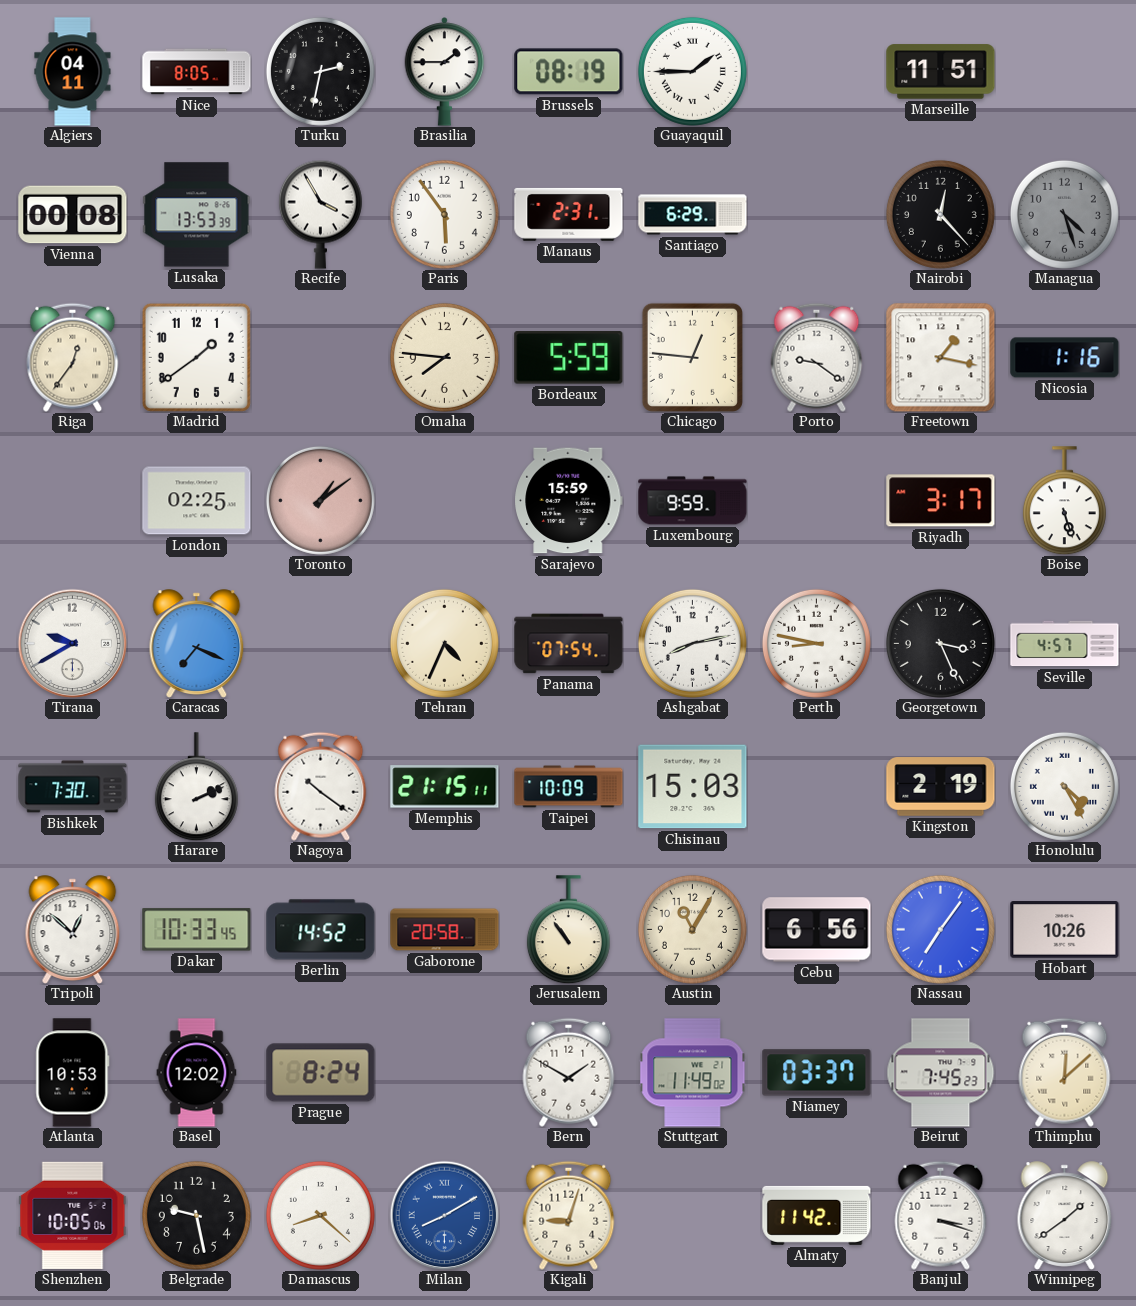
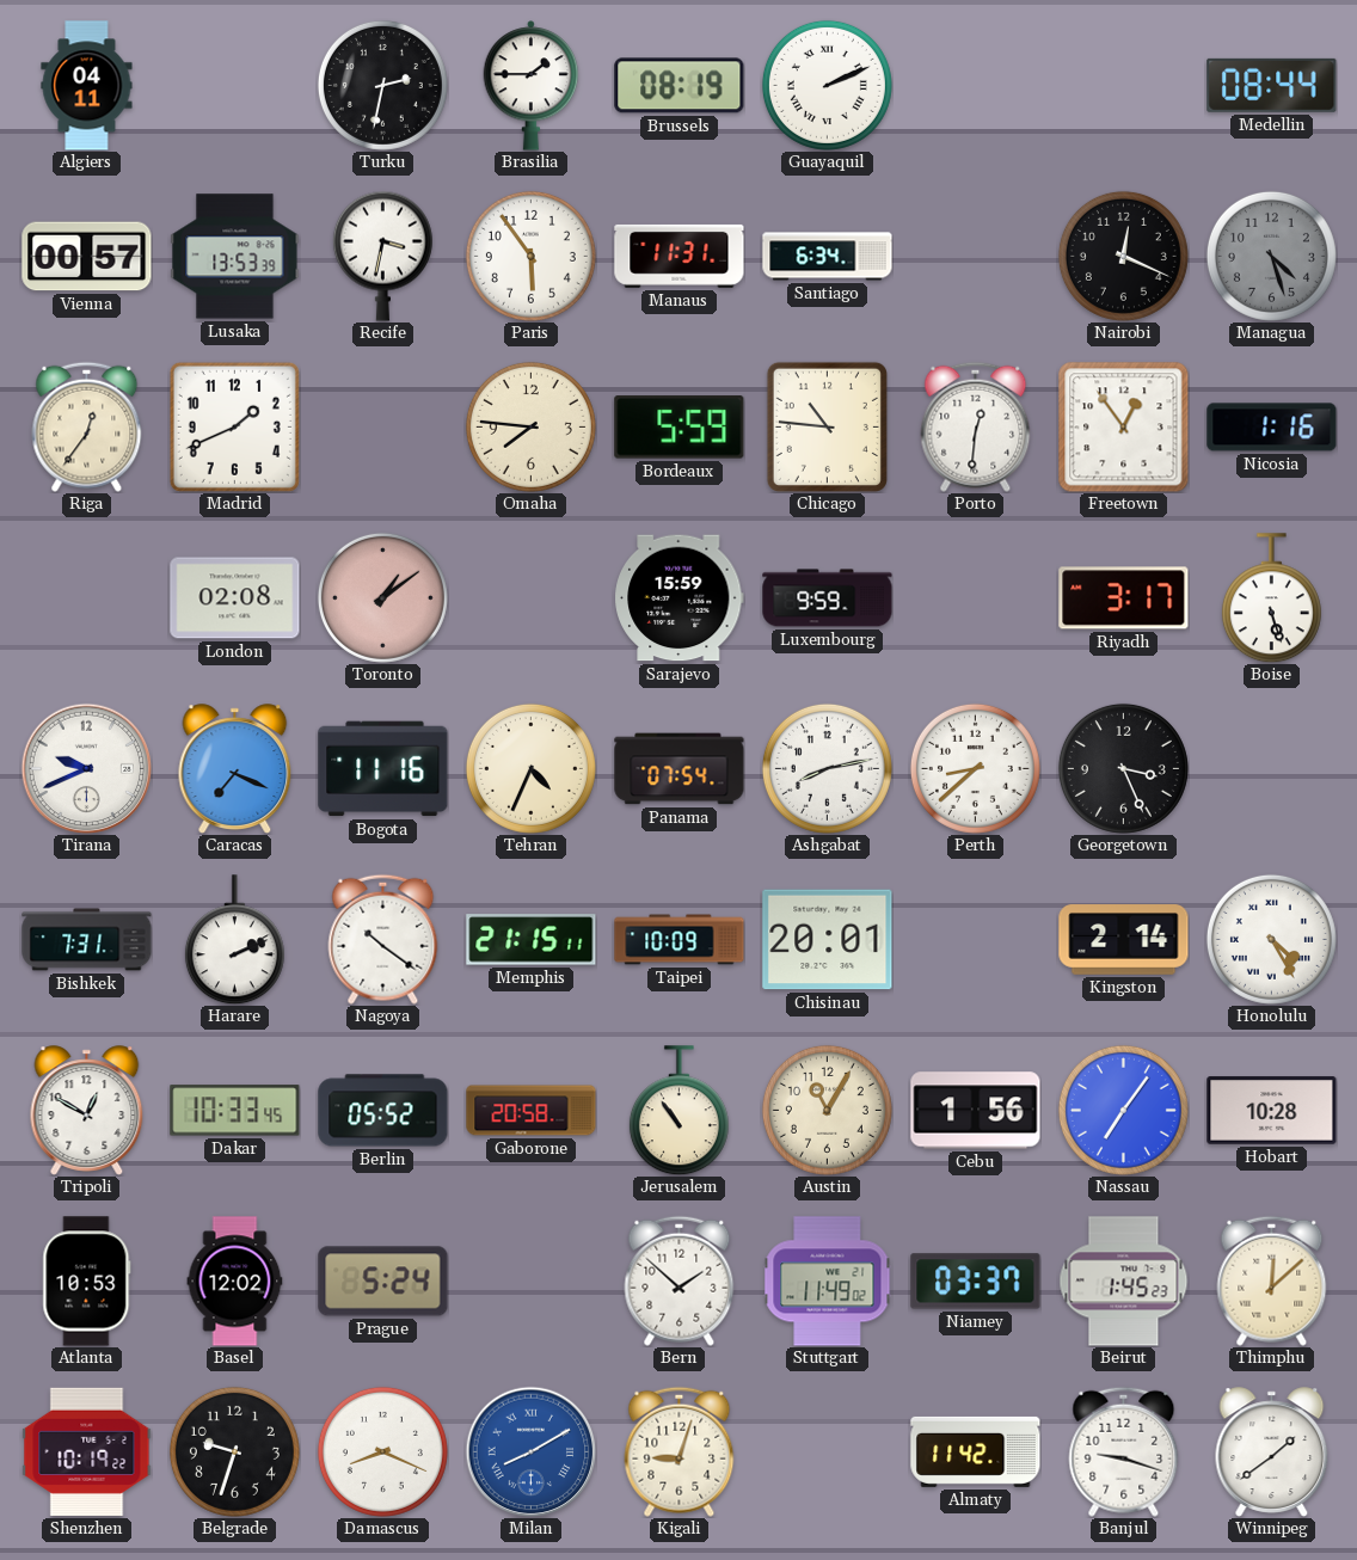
Nice: 8:05 -> none (197, 72)
Guayaquil: 1:45 -> 2:11 (827, 85)
Marseille: 11:51 -> none (941, 72)
Medellin: none -> 08:44 (1272, 85)
Vienna: 00:08 -> 00:57 (87, 257)
Recife: 3:55 -> 3:32 (382, 256)
Manaus: 2:31 -> 11:31 (680, 256)
Santiago: 6:29 -> 6:34 (828, 257)
Nairobi: 12:23 -> 12:19 (1123, 256)
Madrid: 1:39 -> 1:41 (234, 426)
Chicago: 12:46 -> 10:46 (827, 426)
Porto: 9:21 -> 12:31 (976, 426)
Freetown: 1:17 -> 12:54 (1124, 428)
London: 02:25 -> 02:08 (235, 598)
Tirana: 9:40 -> 9:41 (86, 768)
Bogota: none -> 11:16 (383, 769)
Perth: 8:47 -> 8:38 (975, 768)
Seville: 4:57 -> none (1065, 644)
Bishkek: 7:30 -> 7:31 (87, 940)
Chisinau: 15:03 -> 20:01 (828, 940)
Kingston: 2:19 -> 2:14 (1124, 940)
Tripoli: 12:52 -> 12:50 (87, 1111)
Berlin: 14:52 -> 05:52 (383, 1111)
Cebu: 6:56 -> 1:56 (976, 1111)
Hobart: 10:26 -> 10:28 (1272, 1111)
Prague: 8:24 -> 5:24 (383, 1282)
Bern: 1:50 -> 1:52 (680, 1280)
Beirut: 7:45 -> 1:45 (1124, 1282)
Shenzhen: 10:05 -> 10:19 (87, 1451)
Belgrade: 9:28 -> 9:33 (234, 1451)
Damascus: 8:22 -> 8:19 (382, 1451)
Banjul: 3:18 -> 9:18 (1124, 1451)
